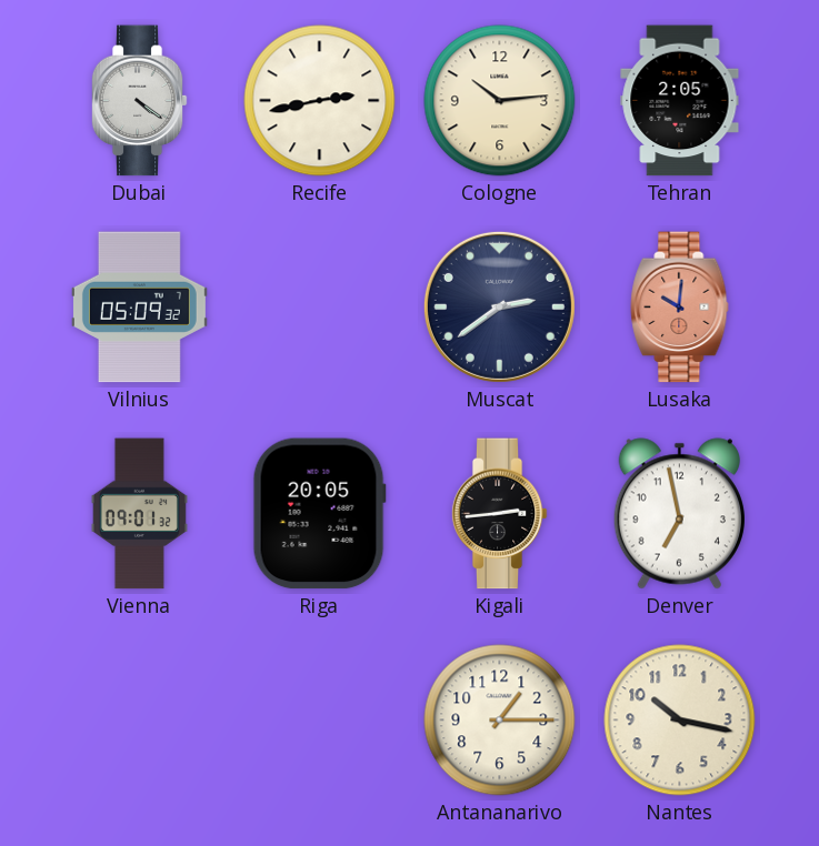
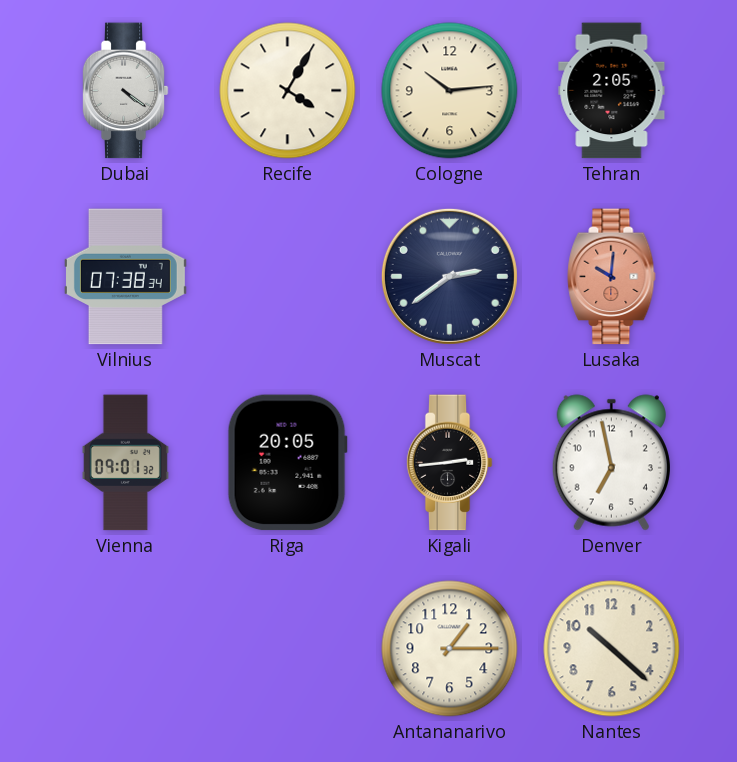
Recife: 2:43 -> 4:05 (288, 91)
Vilnius: 05:09 -> 07:38 (125, 277)
Nantes: 10:17 -> 10:22 (612, 649)
